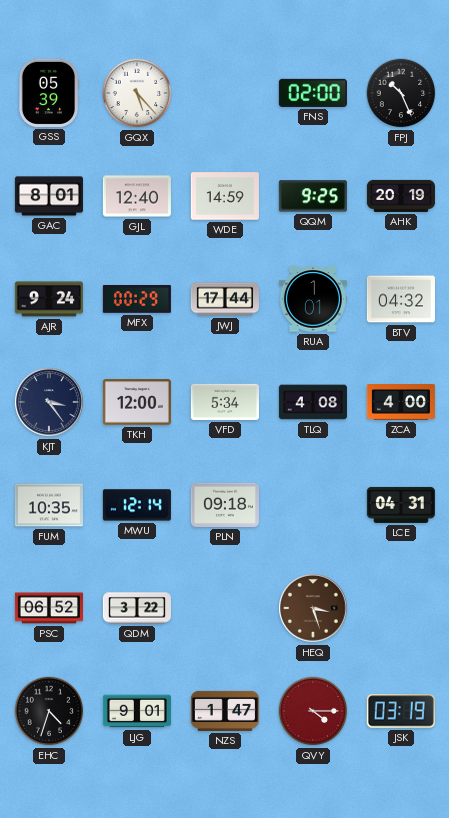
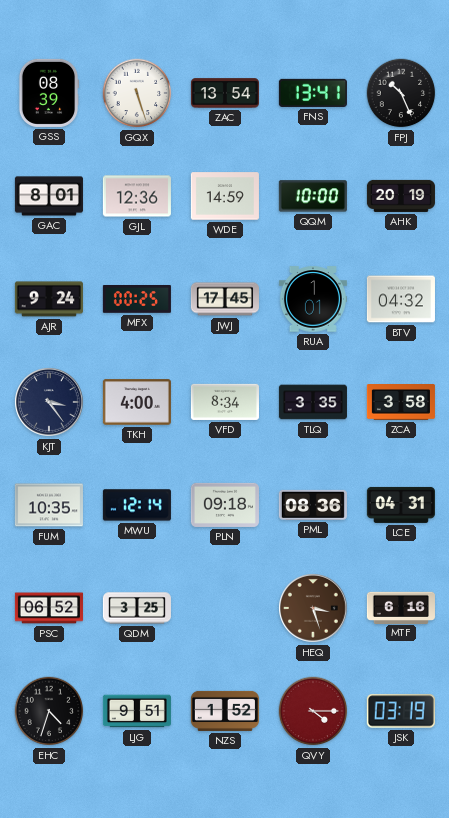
GSS: 05:39 -> 08:39 (49, 93)
GQX: 5:23 -> 5:27 (137, 93)
ZAC: none -> 13:54 (225, 93)
FNS: 02:00 -> 13:41 (313, 93)
GJL: 12:40 -> 12:36 (137, 196)
QQM: 9:25 -> 10:00 (313, 196)
MFX: 00:29 -> 00:25 (137, 299)
JWJ: 17:44 -> 17:45 (225, 299)
TKH: 12:00 -> 4:00 (137, 402)
VFD: 5:34 -> 8:34 (225, 402)
TLQ: 4:08 -> 3:35 (313, 402)
ZCA: 4:00 -> 3:58 (401, 403)
PML: none -> 08:36 (313, 505)
QDM: 3:22 -> 3:25 (137, 608)
MTF: none -> 6:16 (401, 607)
LJG: 9:01 -> 9:51 (137, 711)
NZS: 1:47 -> 1:52 (225, 711)
